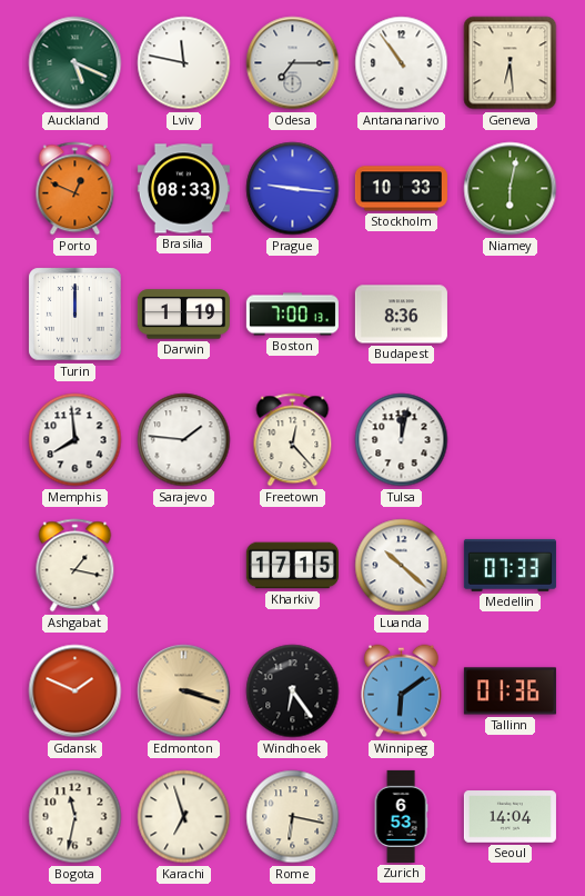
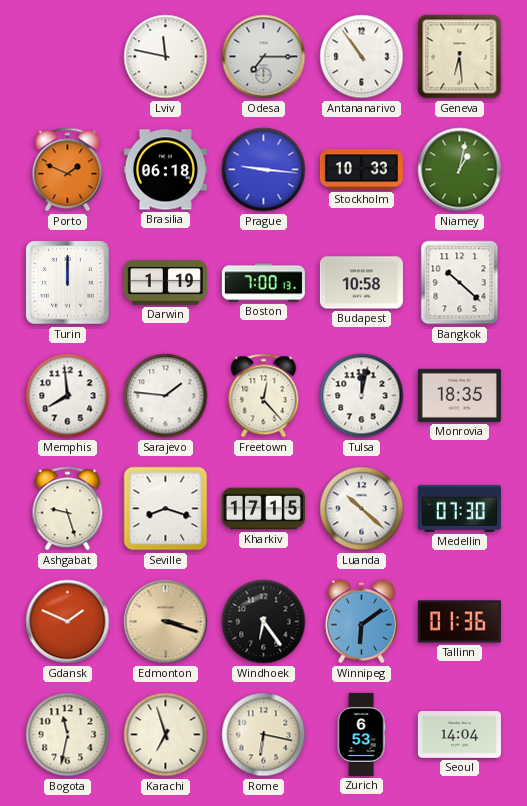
Auckland: 5:19 -> none (75, 63)
Porto: 12:49 -> 1:49 (68, 170)
Brasilia: 08:33 -> 06:18 (165, 170)
Niamey: 6:02 -> 1:02 (460, 170)
Budapest: 8:36 -> 10:58 (361, 283)
Bangkok: none -> 10:22 (460, 283)
Monrovia: none -> 18:35 (459, 395)
Ashgabat: 1:17 -> 9:27 (68, 509)
Seville: none -> 8:18 (166, 509)
Medellin: 07:33 -> 07:30 (459, 508)
